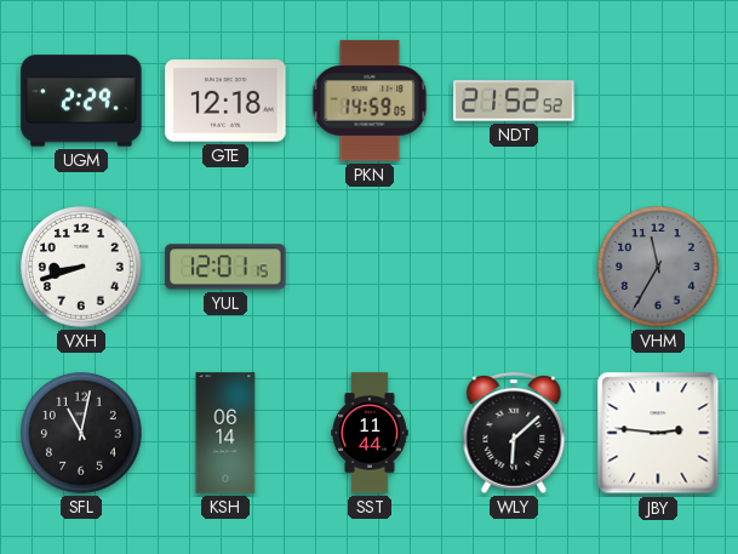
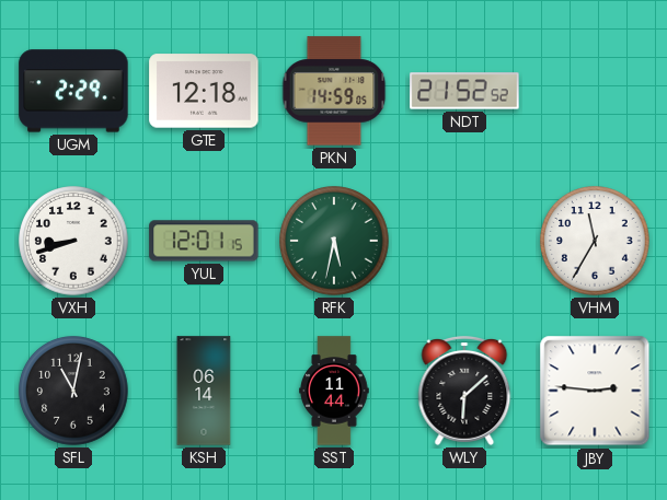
RFK: none -> 5:32 (334, 241)
VHM dial: grey -> white (595, 241)
